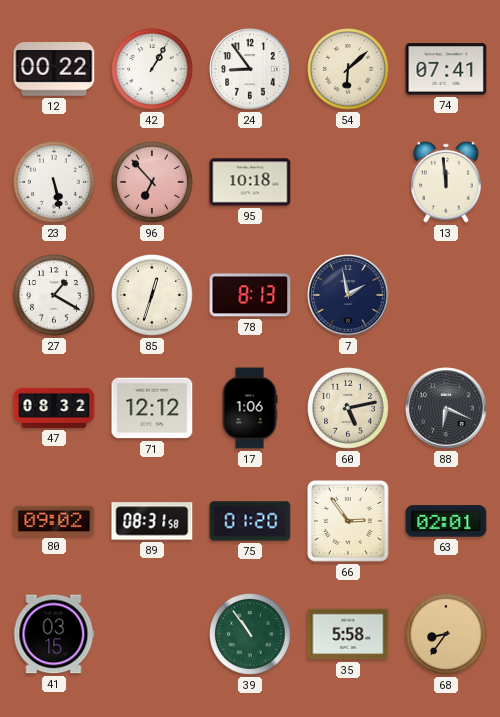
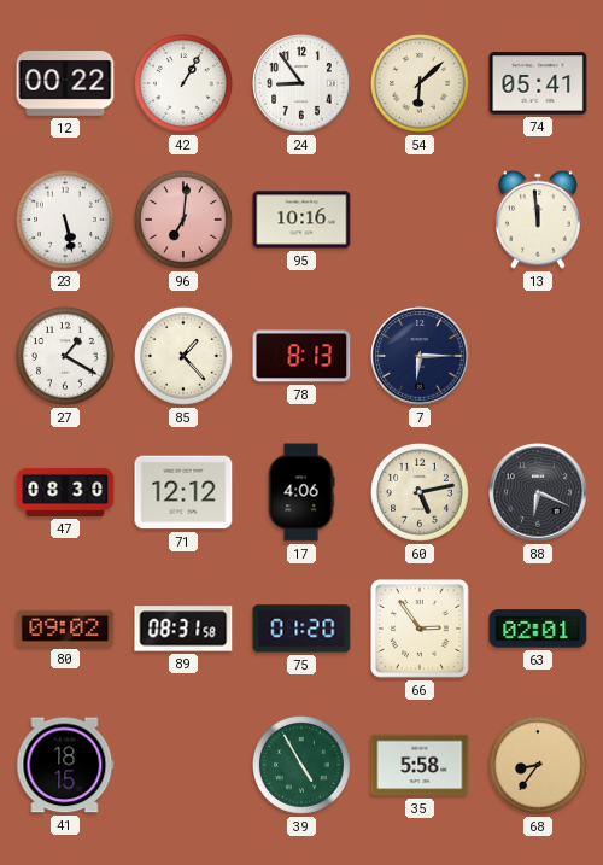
74: 07:41 -> 05:41 (538, 83)
96: 6:53 -> 7:01 (185, 221)
95: 10:18 -> 10:16 (301, 220)
85: 12:33 -> 1:23 (185, 357)
7: 1:58 -> 6:15 (420, 356)
47: 08:32 -> 08:30 (65, 492)
17: 1:06 -> 4:06 (301, 492)
41: 03:15 -> 18:15 (65, 765)
39: 10:54 -> 4:55 (303, 766)
